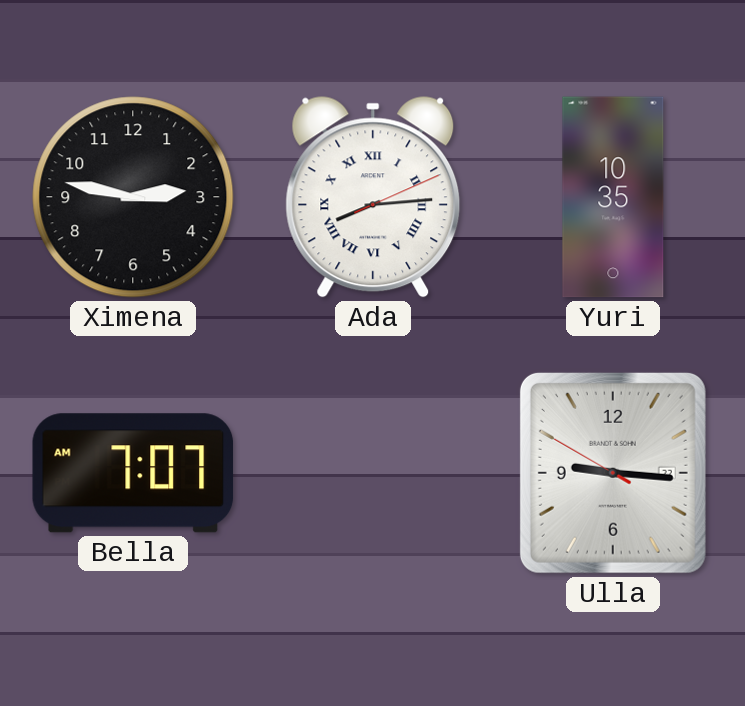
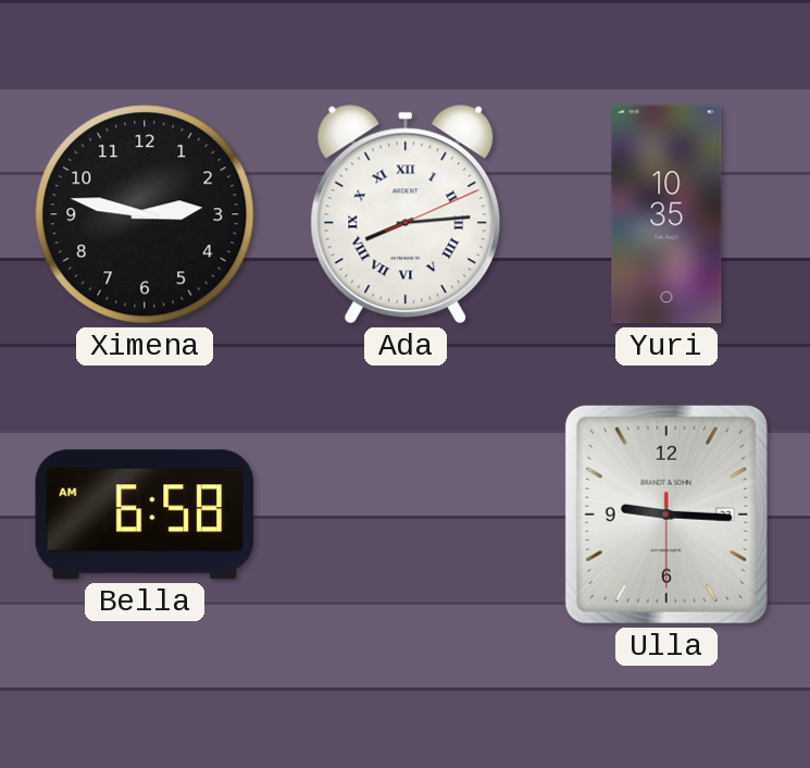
Bella: 7:07 -> 6:58 (145, 515)
Ulla: 9:15:50 -> 9:15:30 (666, 515)
